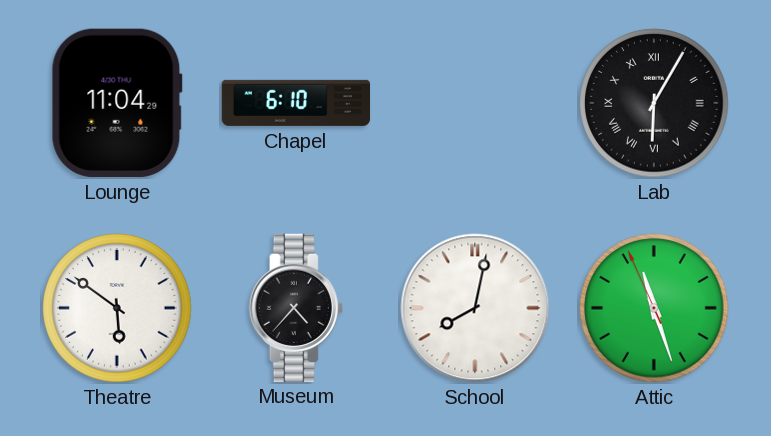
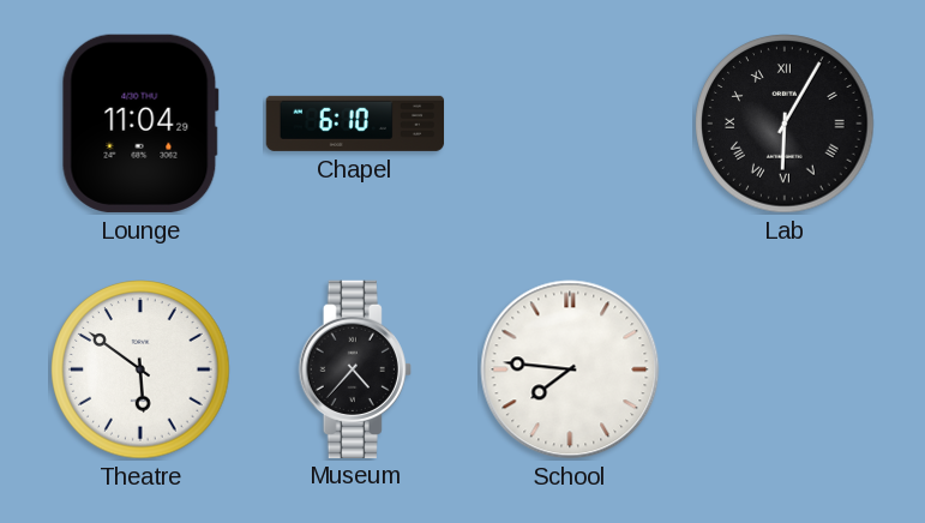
School: 8:02 -> 7:46 (570, 369)
Attic: 11:26 -> none (654, 308)
